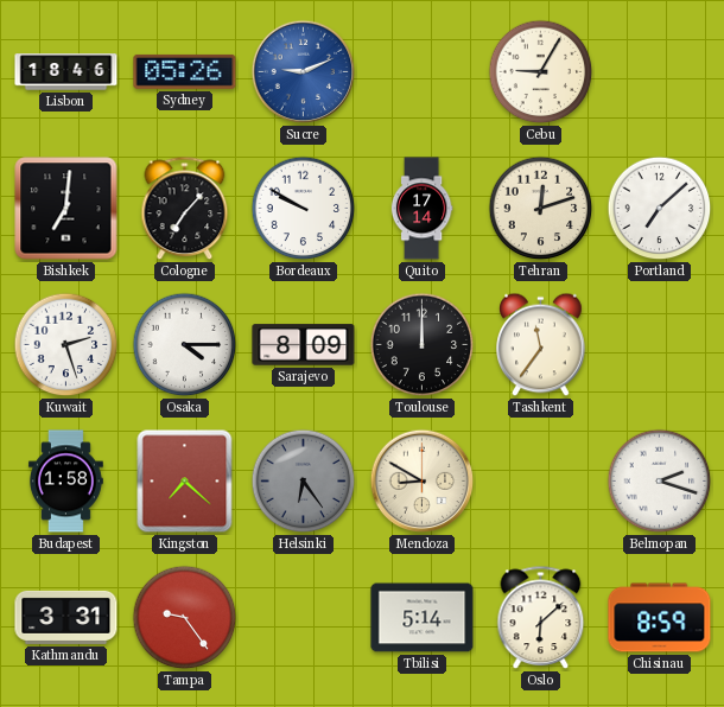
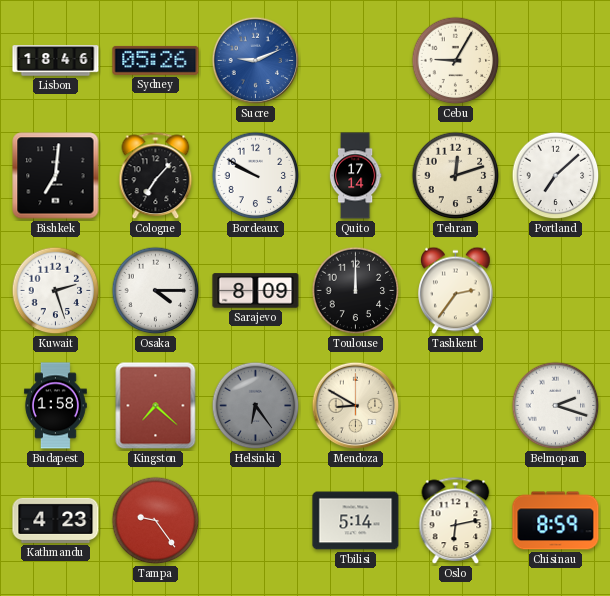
Tashkent: 11:36 -> 2:36 (456, 291)
Kathmandu: 3:31 -> 4:23 (56, 520)
Oslo: 6:08 -> 6:13 (456, 521)
